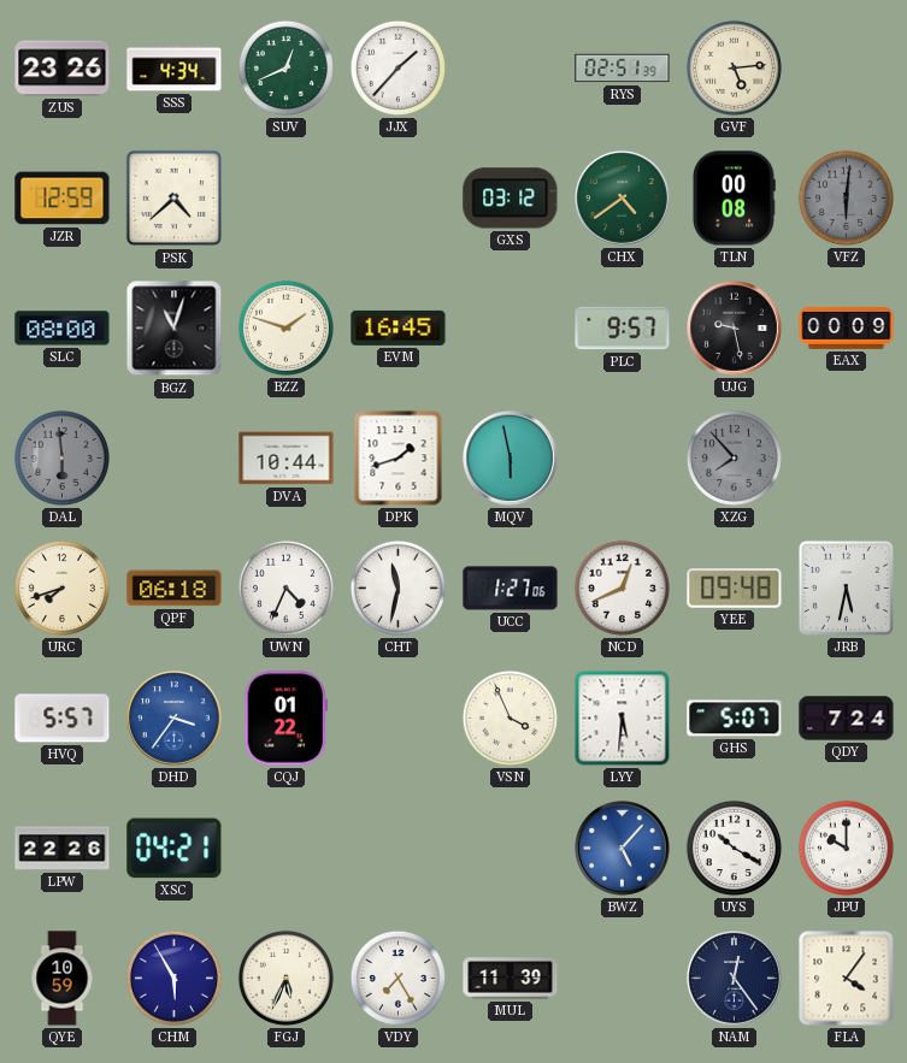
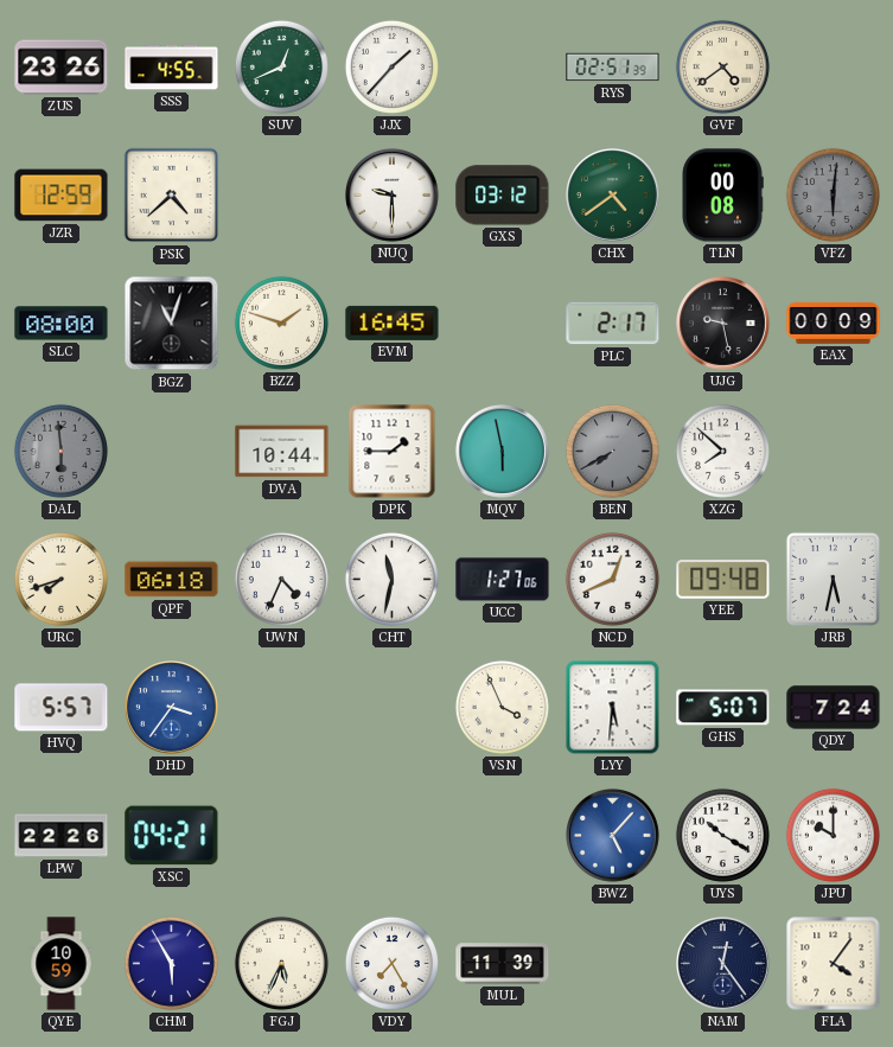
SSS: 4:34 -> 4:55 (172, 68)
GVF: 5:14 -> 4:39 (722, 66)
NUQ: none -> 9:30 (393, 196)
PLC: 9:57 -> 2:17 (613, 324)
DPK: 1:42 -> 1:45 (393, 452)
BEN: none -> 7:40 (612, 451)
XZG: 7:53 -> 7:52 (722, 451)
XZG dial: grey -> white (722, 451)
CQJ: 01:22 -> none (285, 719)
